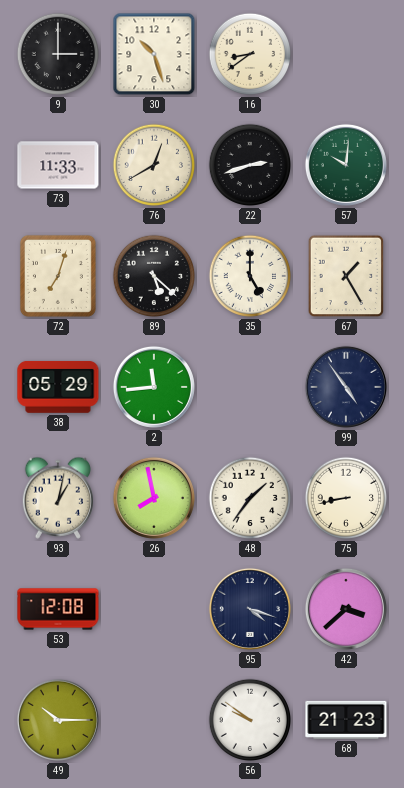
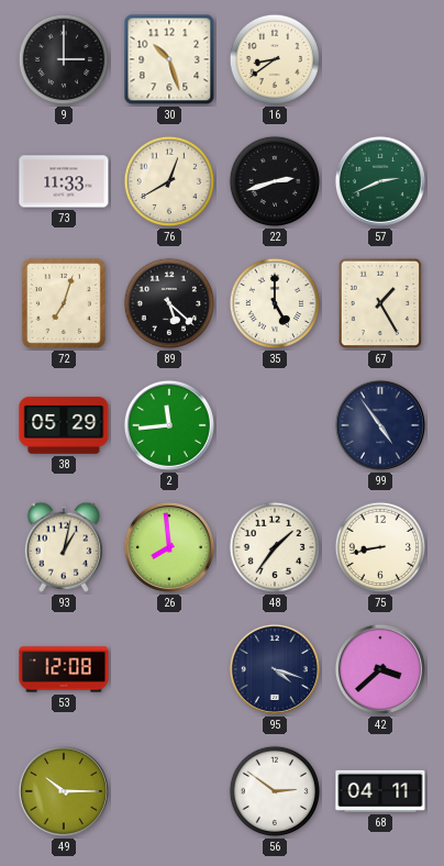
57: 10:01 -> 2:41 (380, 181)
26: 7:58 -> 7:59 (169, 547)
56: 9:51 -> 2:51 (275, 791)
68: 21:23 -> 04:11 (380, 791)
